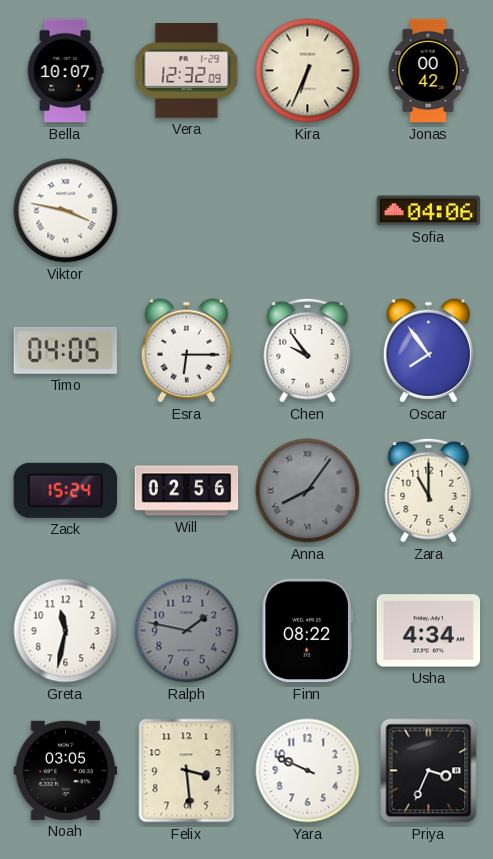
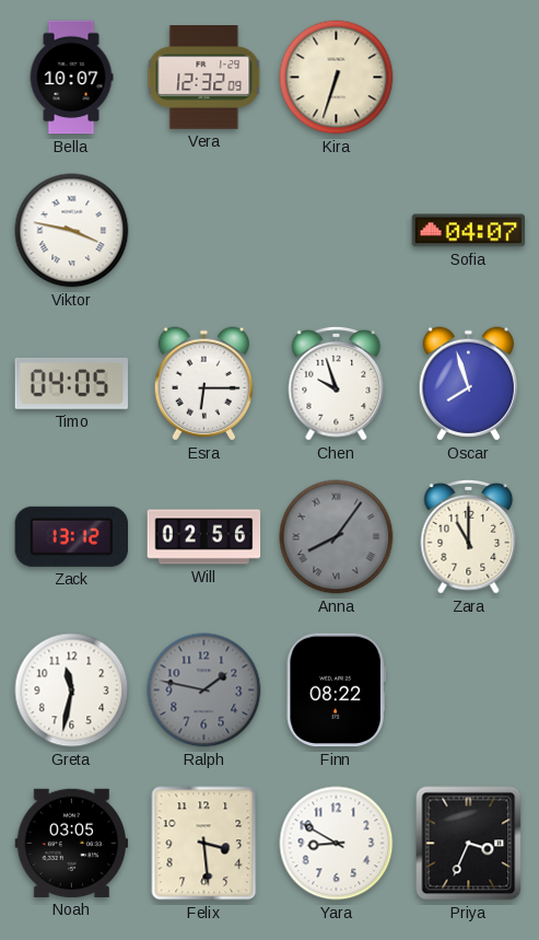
Kira: 6:34 -> 6:33 (337, 78)
Jonas: 00:42 -> none (428, 71)
Sofia: 04:06 -> 04:07 (469, 231)
Chen: 9:54 -> 9:57 (337, 383)
Oscar: 7:54 -> 7:57 (468, 384)
Zack: 15:24 -> 13:12 (71, 536)
Usha: 4:34 -> none (429, 631)
Yara: 9:49 -> 8:50 (337, 844)
